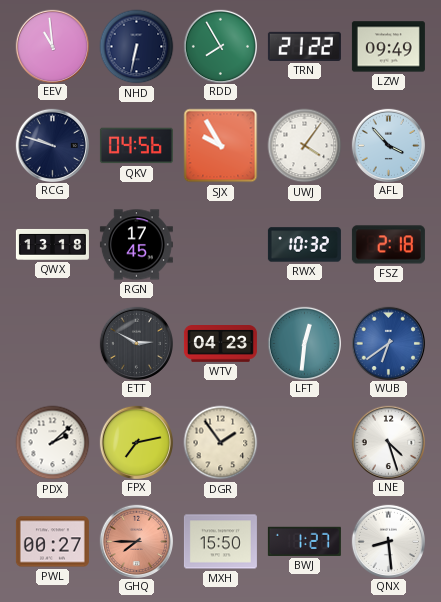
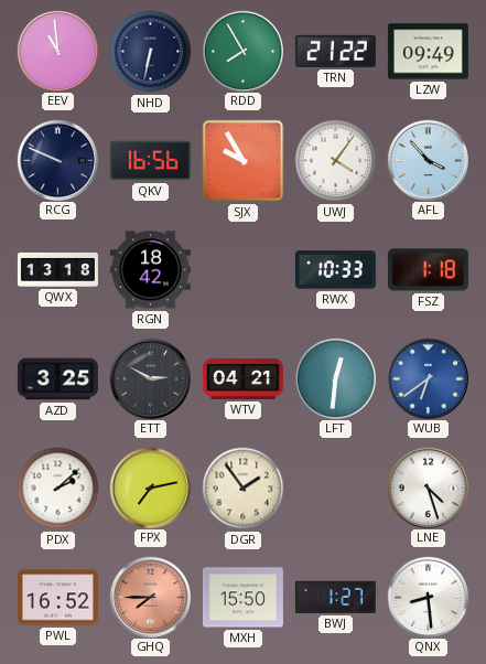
RCG: 9:48 -> 9:49 (57, 160)
QKV: 04:56 -> 16:56 (150, 161)
RGN: 17:45 -> 18:42 (150, 270)
RWX: 10:32 -> 10:33 (335, 270)
FSZ: 2:18 -> 1:18 (428, 270)
AZD: none -> 3:25 (57, 379)
WTV: 04:23 -> 04:21 (242, 379)
PWL: 00:27 -> 16:52 (57, 598)
